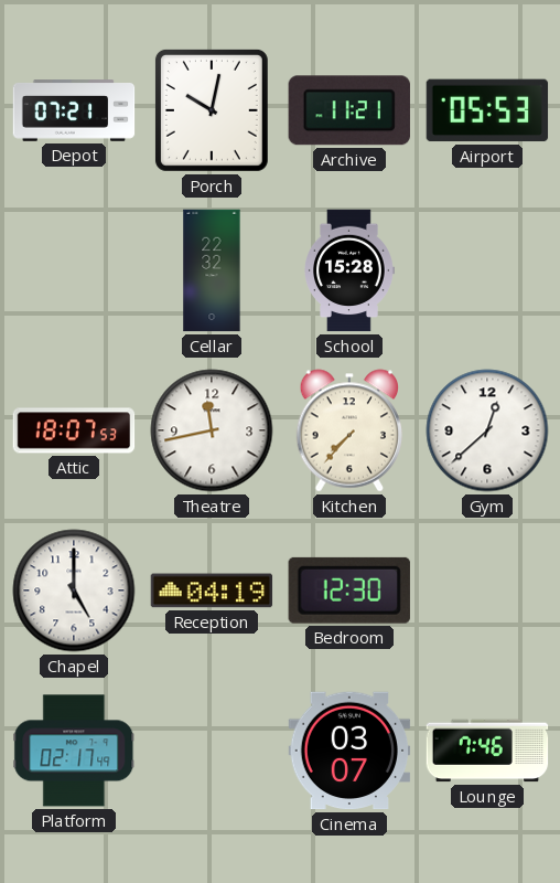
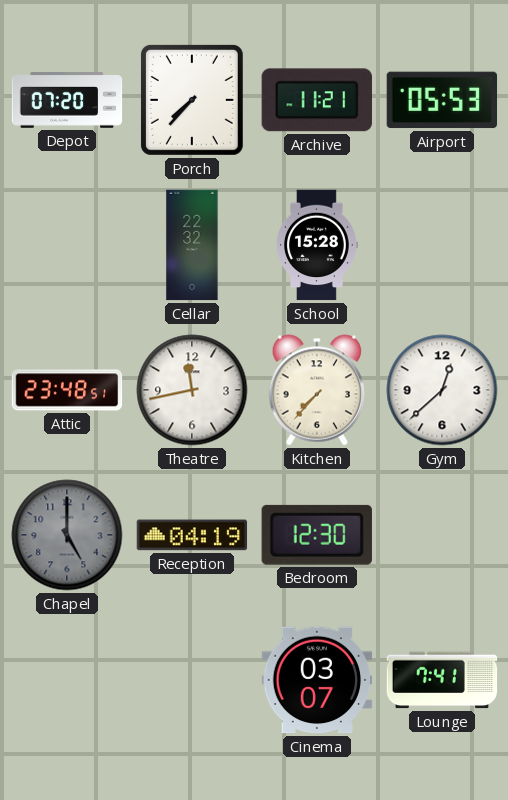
Depot: 07:21 -> 07:20 (67, 100)
Porch: 10:02 -> 7:37 (192, 100)
Attic: 18:07 -> 23:48 (67, 390)
Chapel dial: white -> grey (67, 535)
Platform: 02:17 -> none (74, 751)
Lounge: 7:46 -> 7:41 (442, 680)
